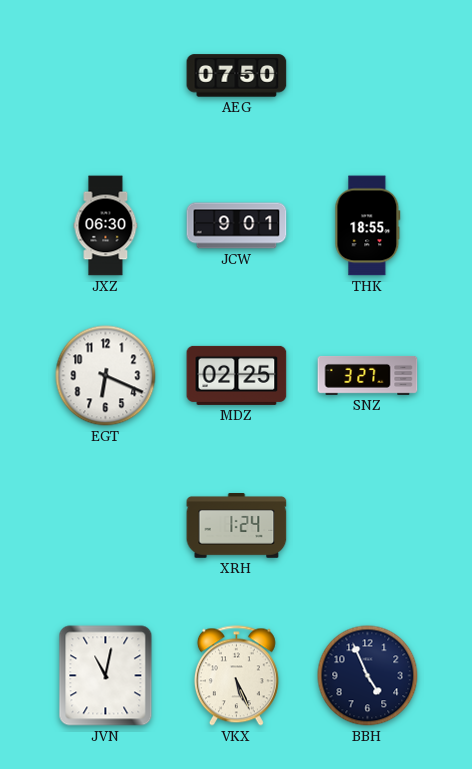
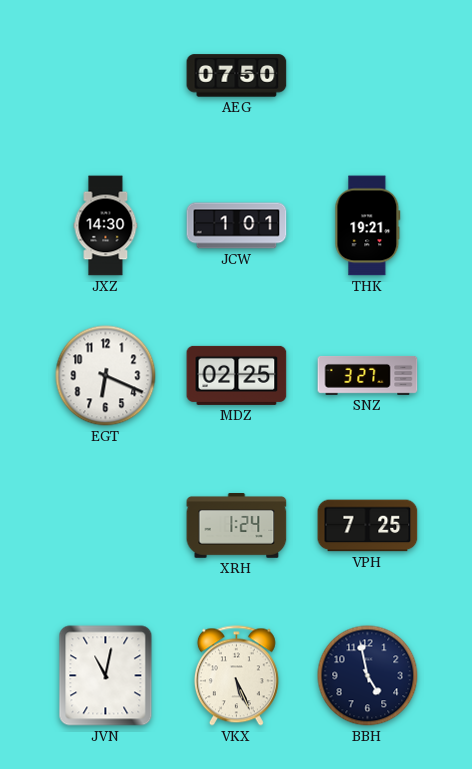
JXZ: 06:30 -> 14:30 (106, 226)
JCW: 9:01 -> 1:01 (237, 226)
THK: 18:55 -> 19:21 (368, 226)
VPH: none -> 7:25 (368, 526)
BBH: 4:56 -> 4:58 (368, 676)
